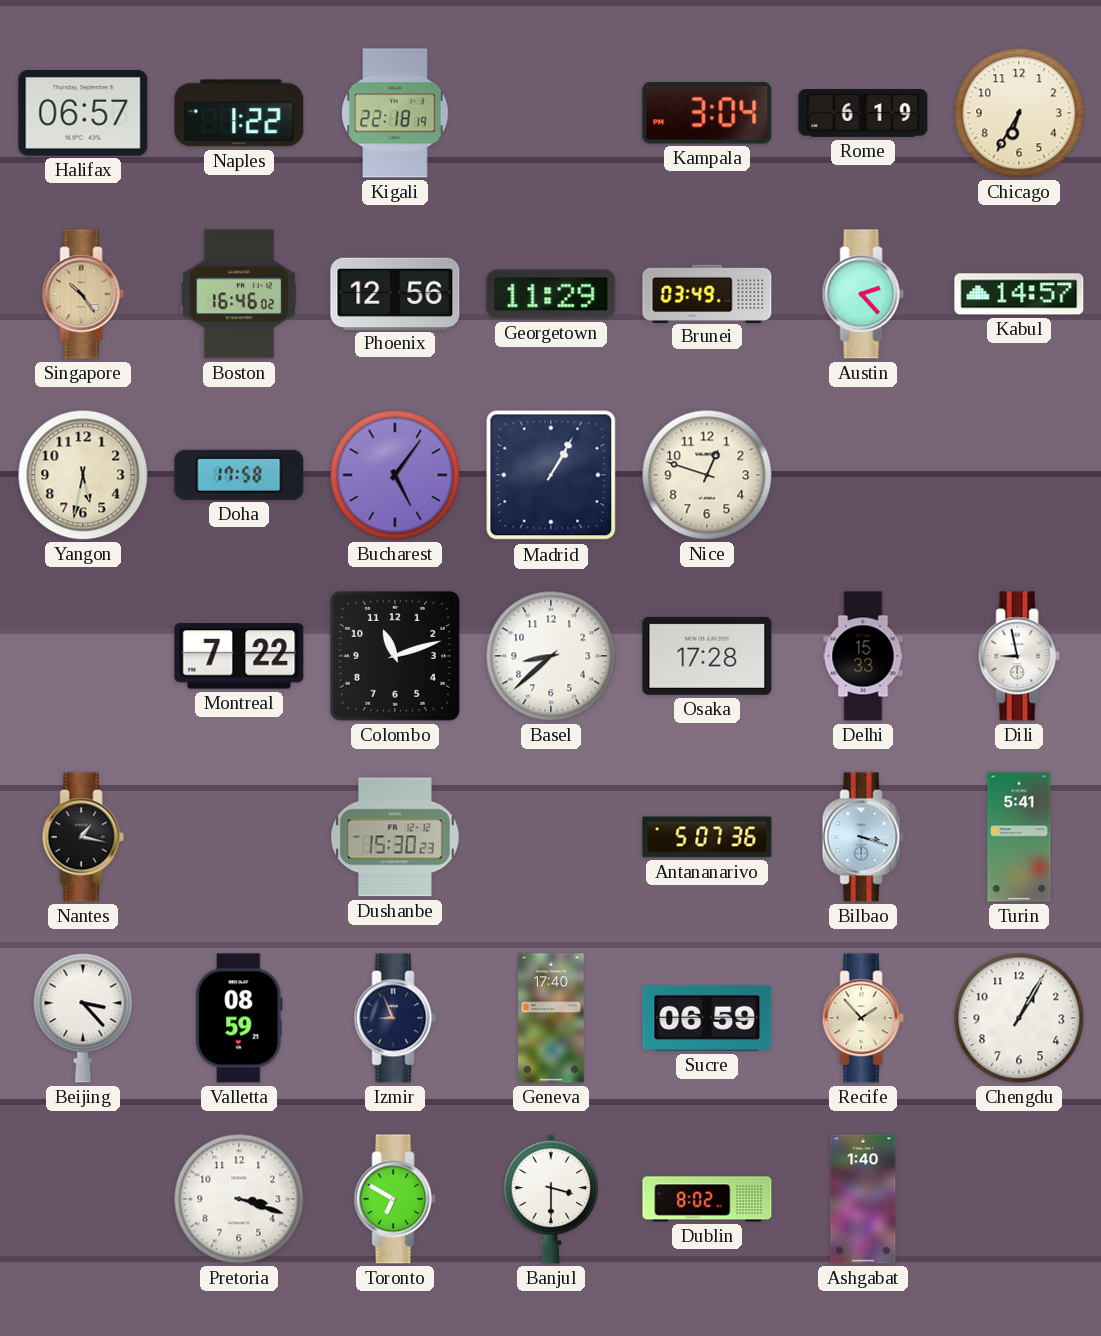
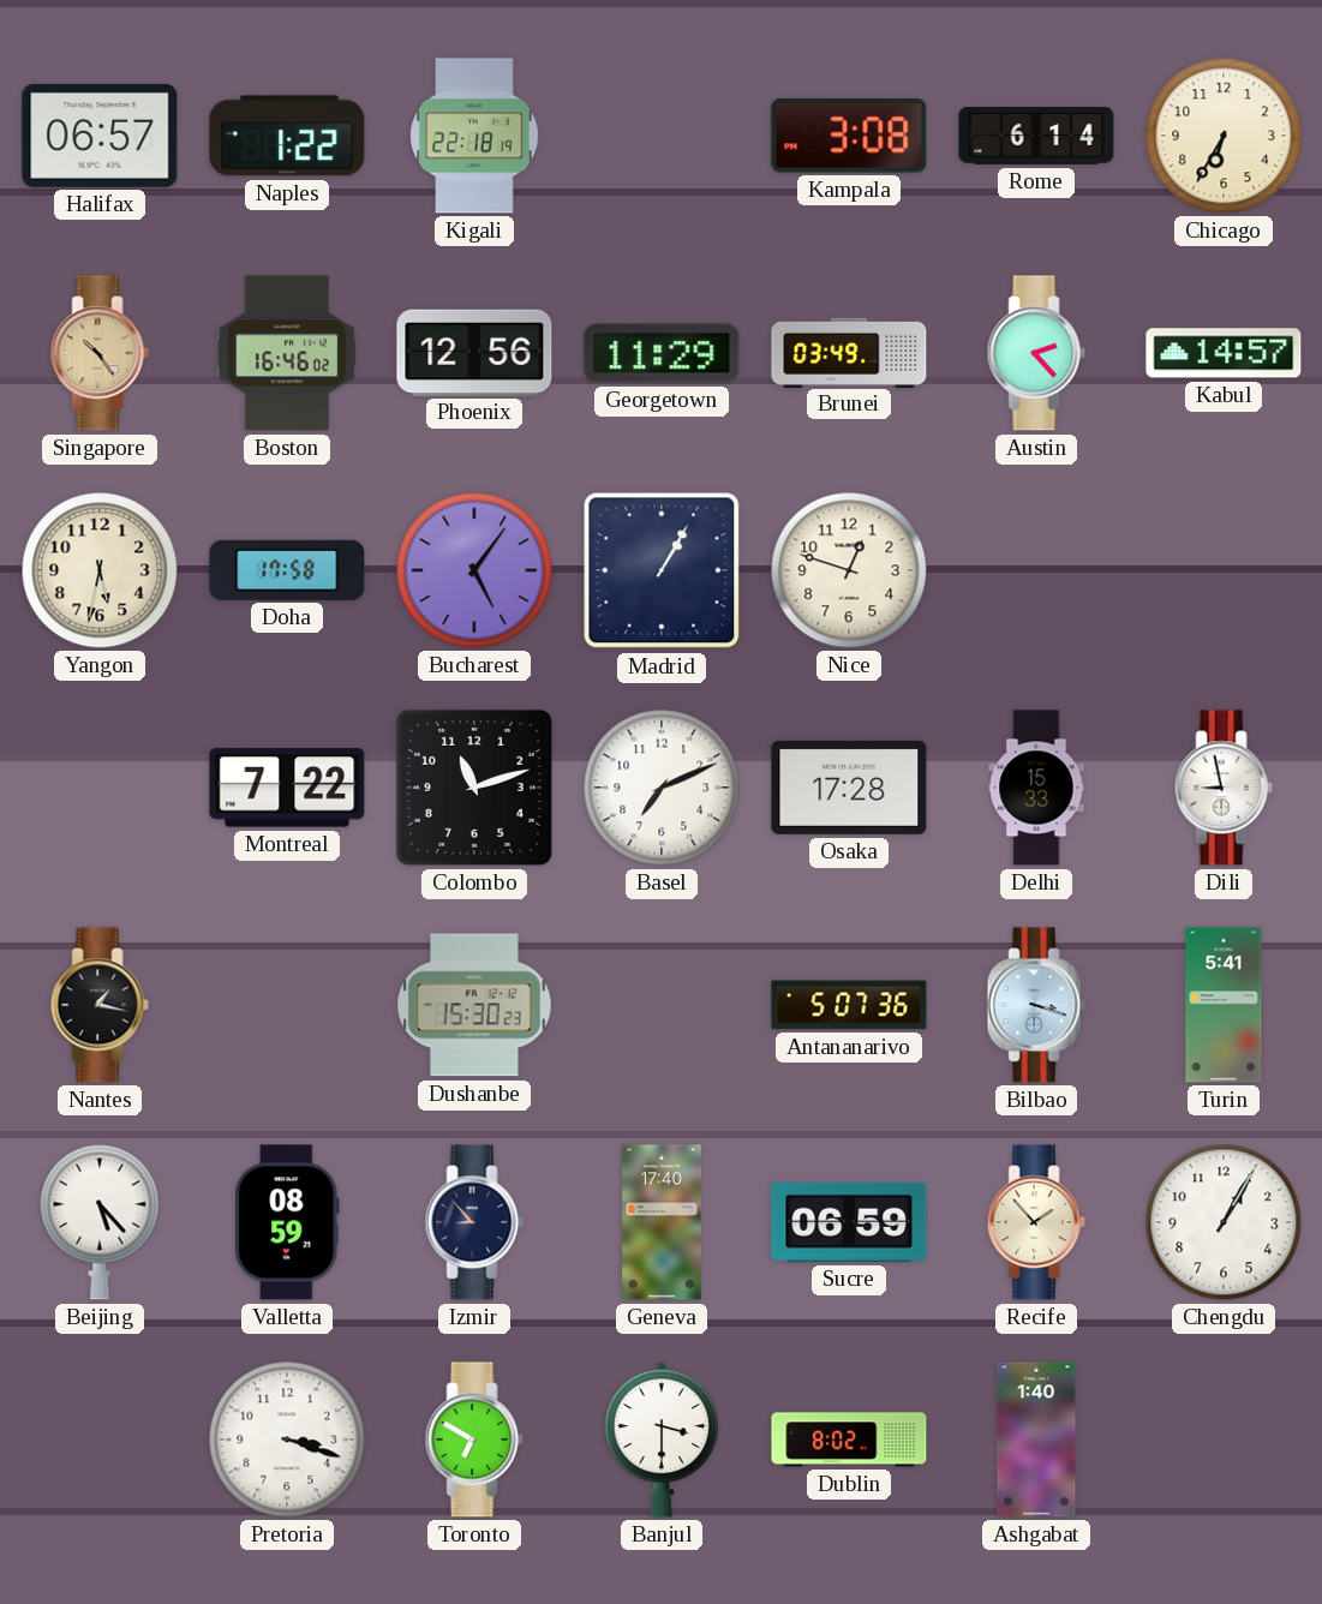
Kampala: 3:04 -> 3:08 (849, 136)
Rome: 6:19 -> 6:14 (1036, 136)
Basel: 8:38 -> 7:11 (662, 788)
Beijing: 3:23 -> 5:23 (100, 1222)
Izmir: 8:56 -> 8:53 (474, 1222)
